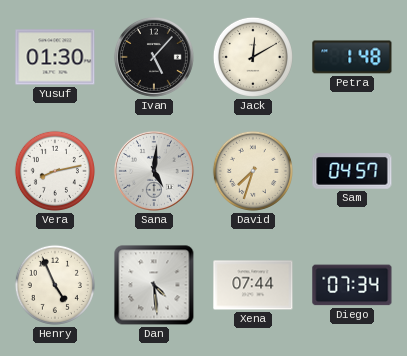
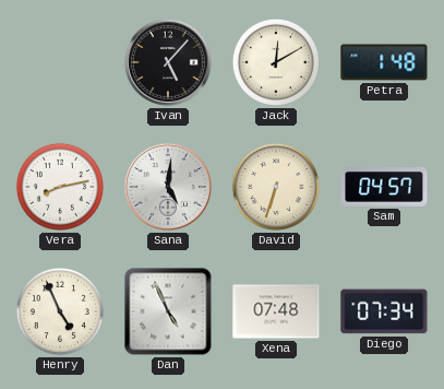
Yusuf: 01:30 -> none (55, 57)
David: 7:33 -> 6:33 (276, 187)
Dan: 4:29 -> 4:56 (168, 311)
Xena: 07:44 -> 07:48 (276, 311)
